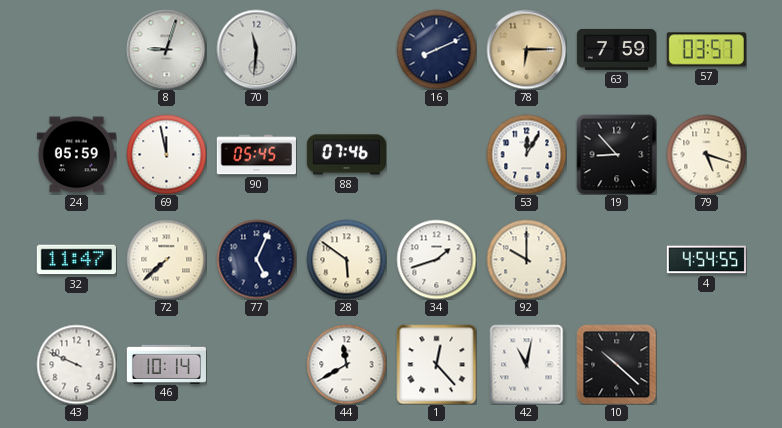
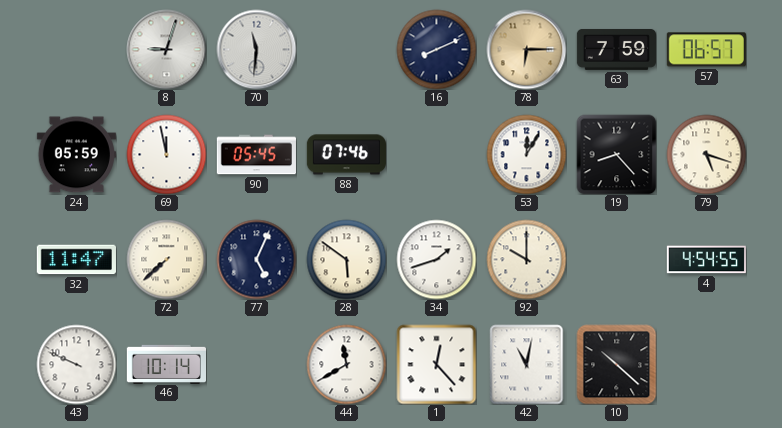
57: 03:57 -> 06:57 (706, 50)
19: 8:53 -> 8:23 (616, 154)
